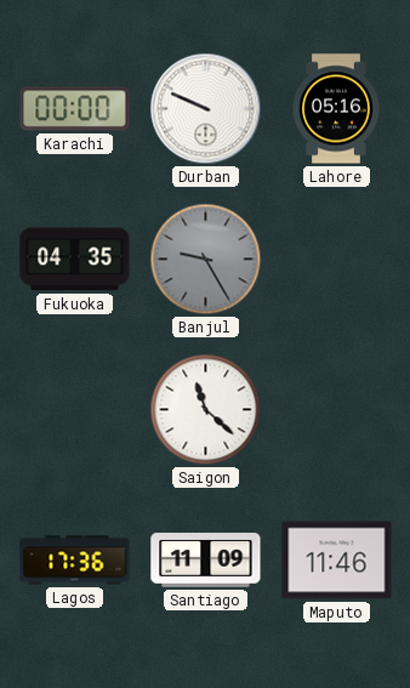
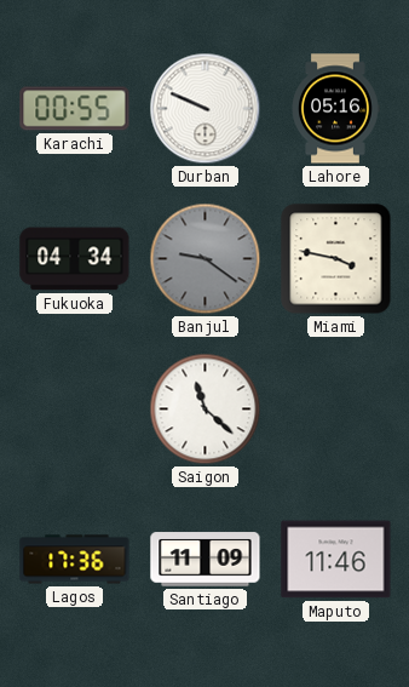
Karachi: 00:00 -> 00:55 (75, 109)
Fukuoka: 04:35 -> 04:34 (75, 259)
Banjul: 9:25 -> 9:21 (206, 259)
Miami: none -> 3:47 (336, 259)
